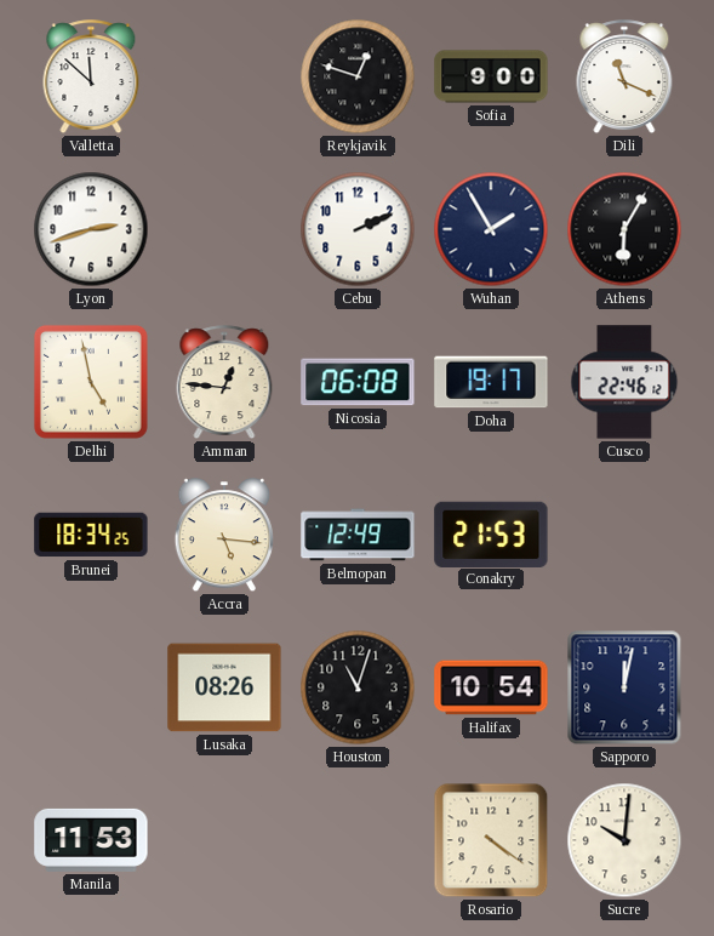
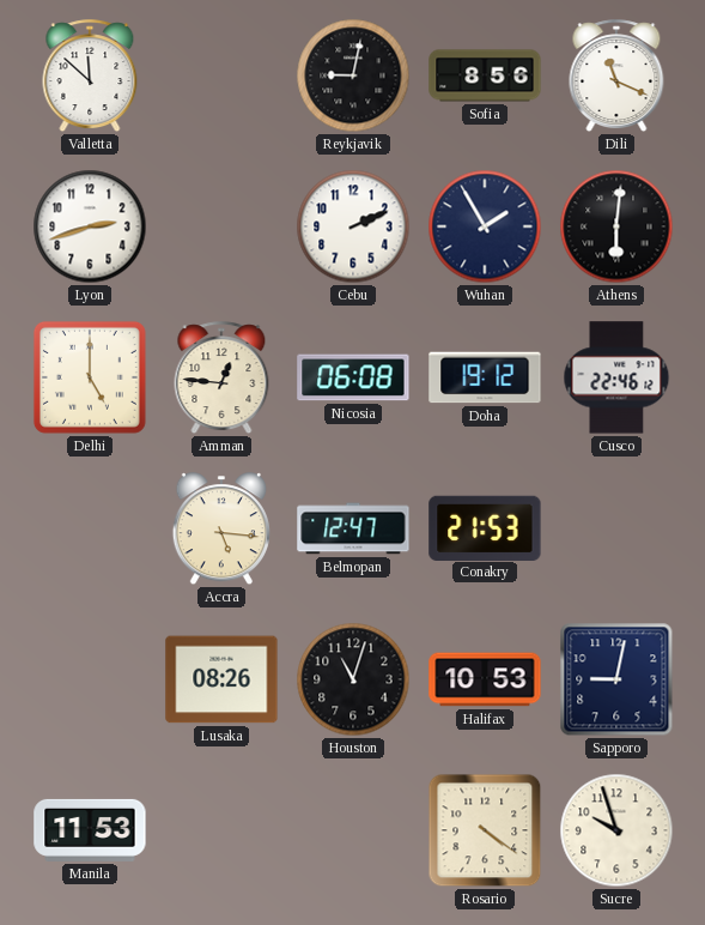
Reykjavik: 12:48 -> 9:02 (353, 75)
Sofia: 9:00 -> 8:56 (485, 75)
Athens: 6:05 -> 6:01 (616, 226)
Delhi: 4:58 -> 5:00 (90, 377)
Doha: 19:17 -> 19:12 (485, 377)
Brunei: 18:34 -> none (91, 535)
Belmopan: 12:49 -> 12:47 (353, 528)
Halifax: 10:54 -> 10:53 (485, 679)
Sapporo: 12:02 -> 9:02 (616, 679)
Sucre: 10:01 -> 9:57 (616, 830)
